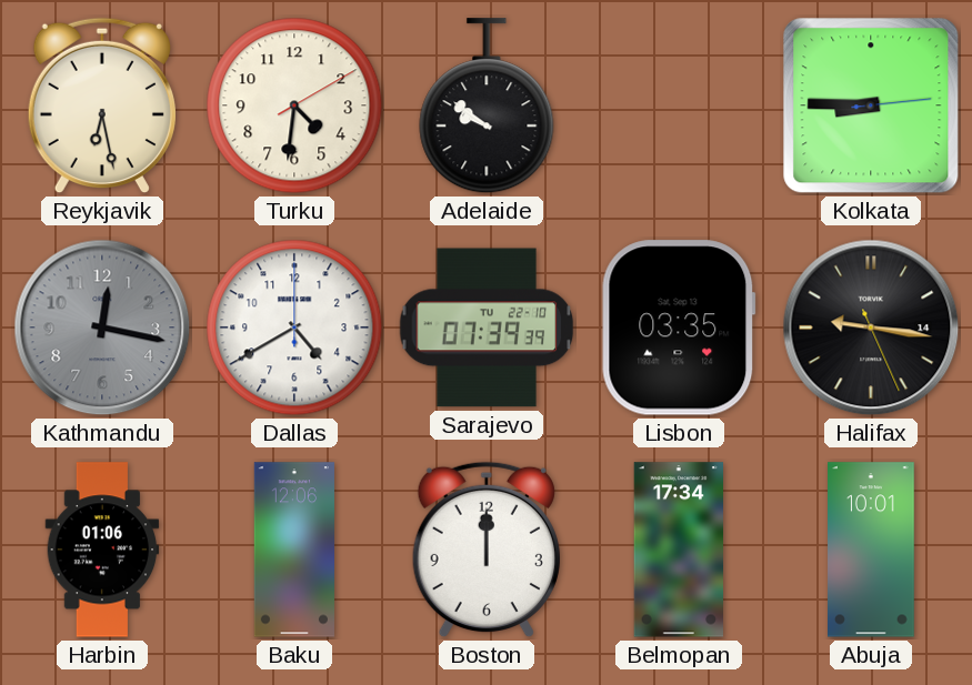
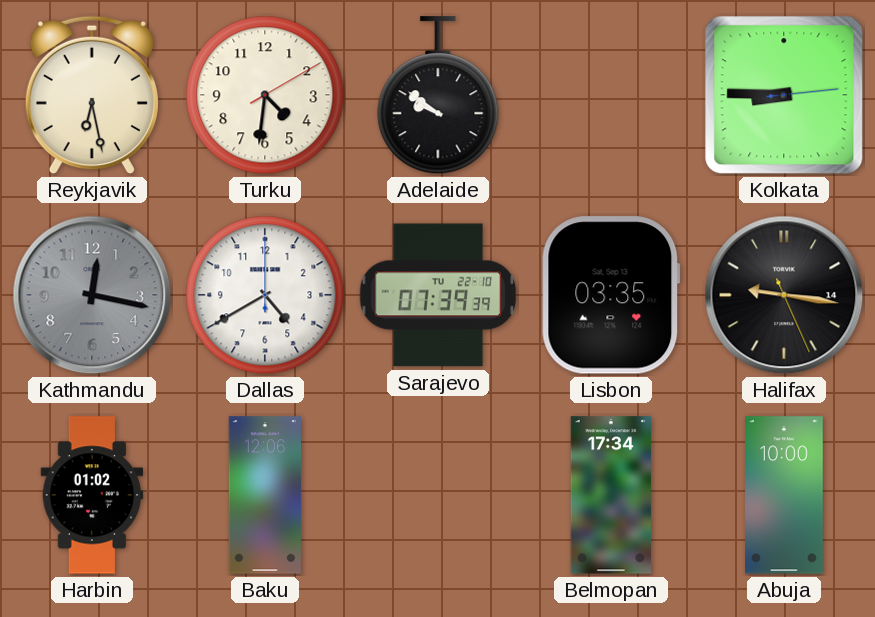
Harbin: 01:06 -> 01:02 (92, 495)
Boston: 12:00 -> none (487, 550)
Abuja: 10:01 -> 10:00 (785, 495)
